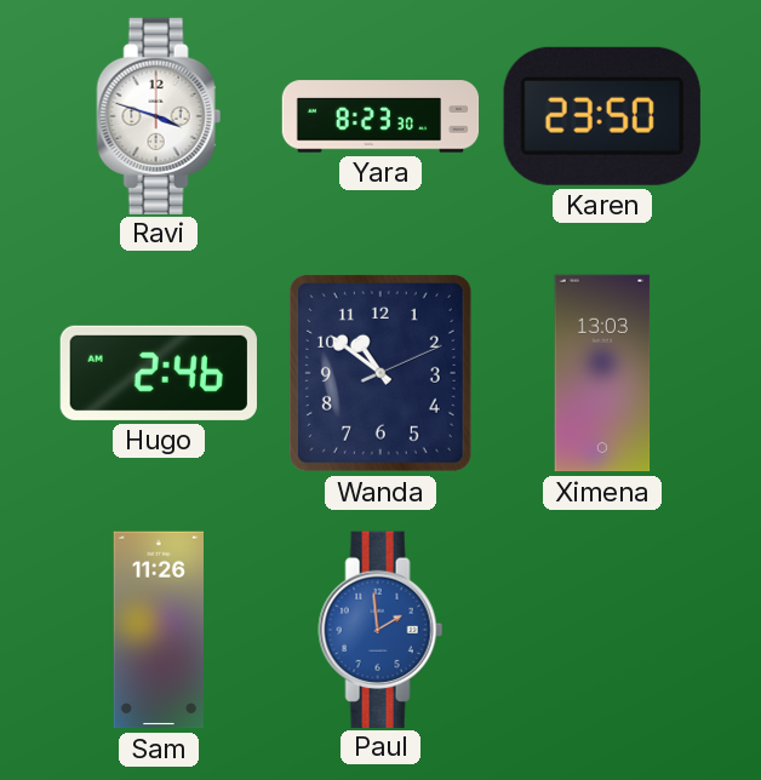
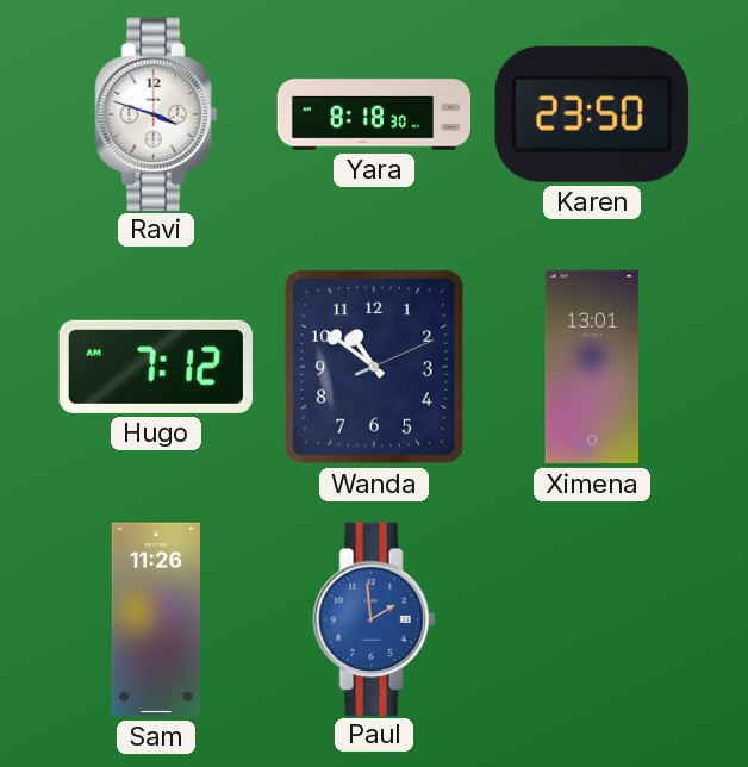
Yara: 8:23 -> 8:18 (374, 114)
Hugo: 2:46 -> 7:12 (156, 367)
Ximena: 13:03 -> 13:01 (592, 367)
